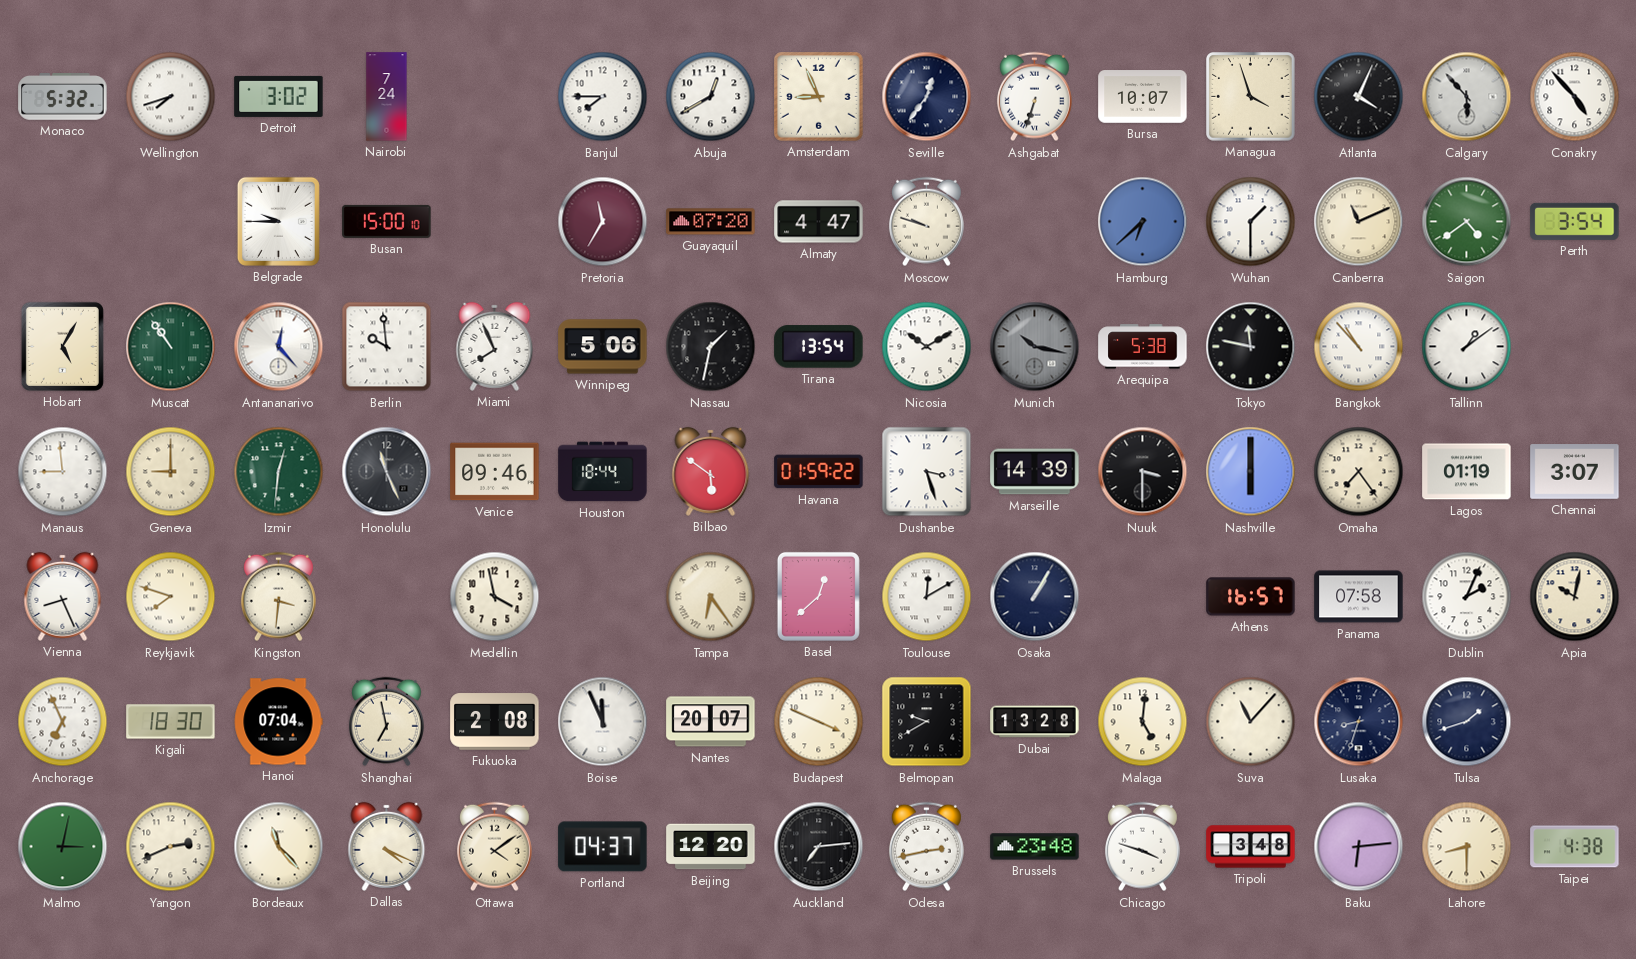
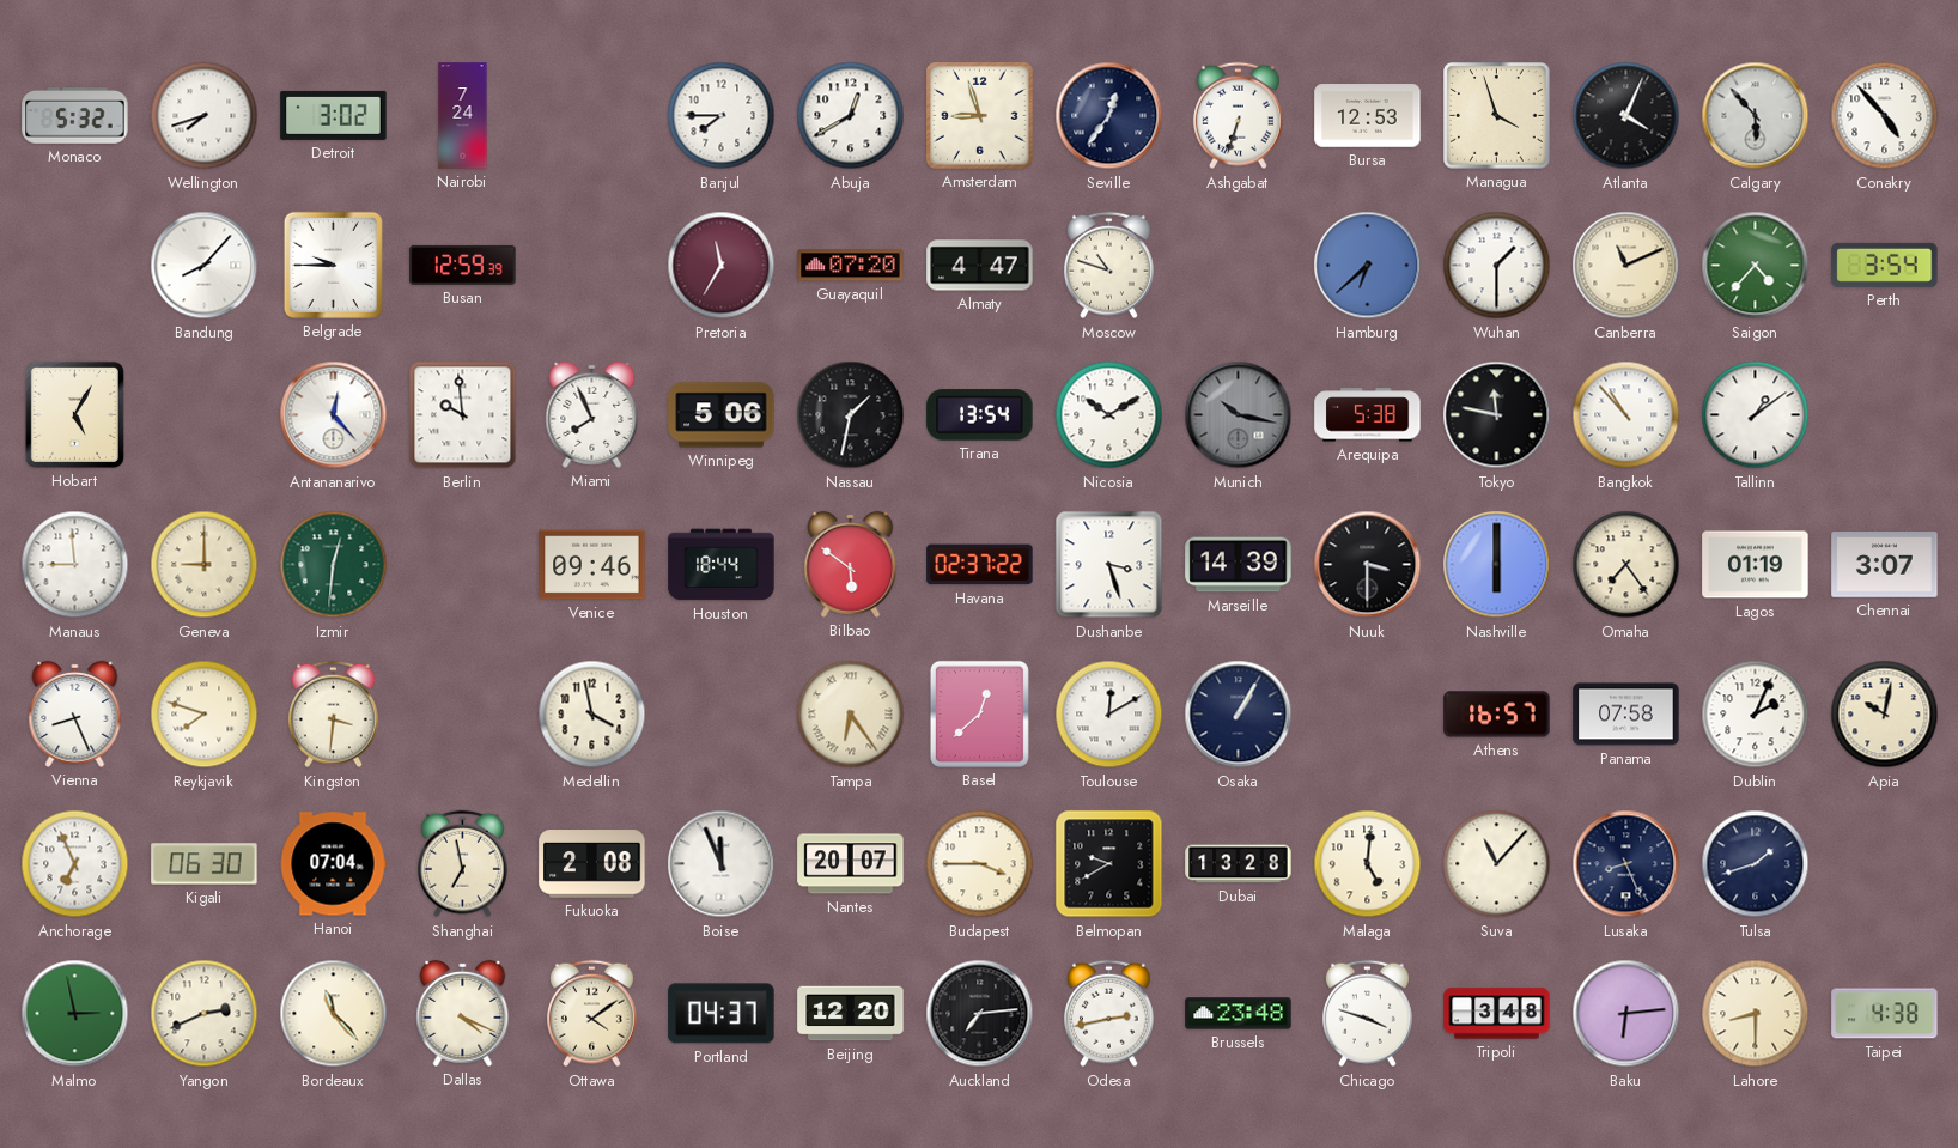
Amsterdam: 8:56 -> 8:57 (980, 116)
Bursa: 10:07 -> 12:53 (1368, 116)
Bandung: none -> 8:07 (205, 266)
Busan: 15:00 -> 12:59 (463, 265)
Moscow: 9:48 -> 10:48 (1108, 266)
Saigon: 4:39 -> 4:37 (1756, 266)
Muscat: 10:54 -> none (171, 347)
Honolulu: 11:26 -> none (387, 472)
Havana: 01:59 -> 02:37 (980, 565)
Kigali: 18:30 -> 06:30 (205, 864)
Budapest: 3:49 -> 3:45 (980, 864)
Lusaka: 8:33 -> 8:26 (1626, 864)
Malmo: 3:02 -> 2:58 (75, 1014)
